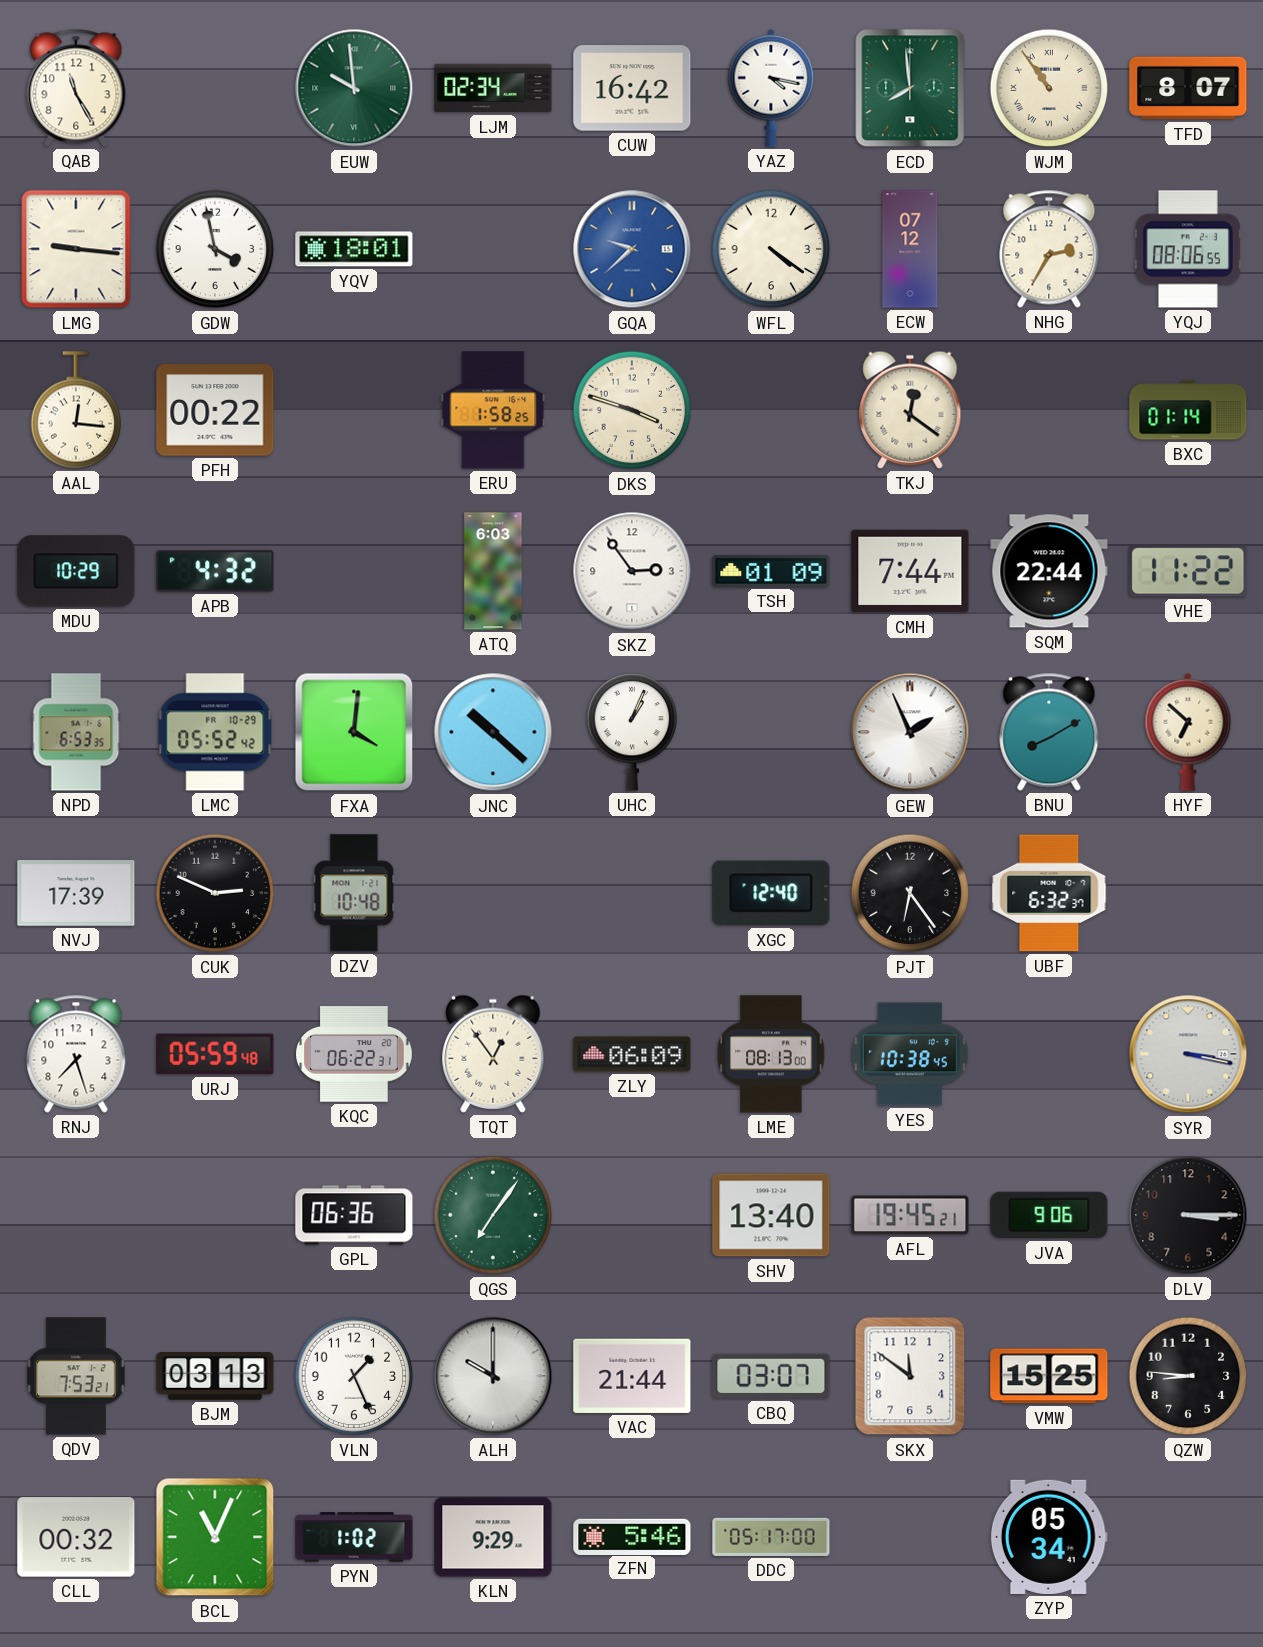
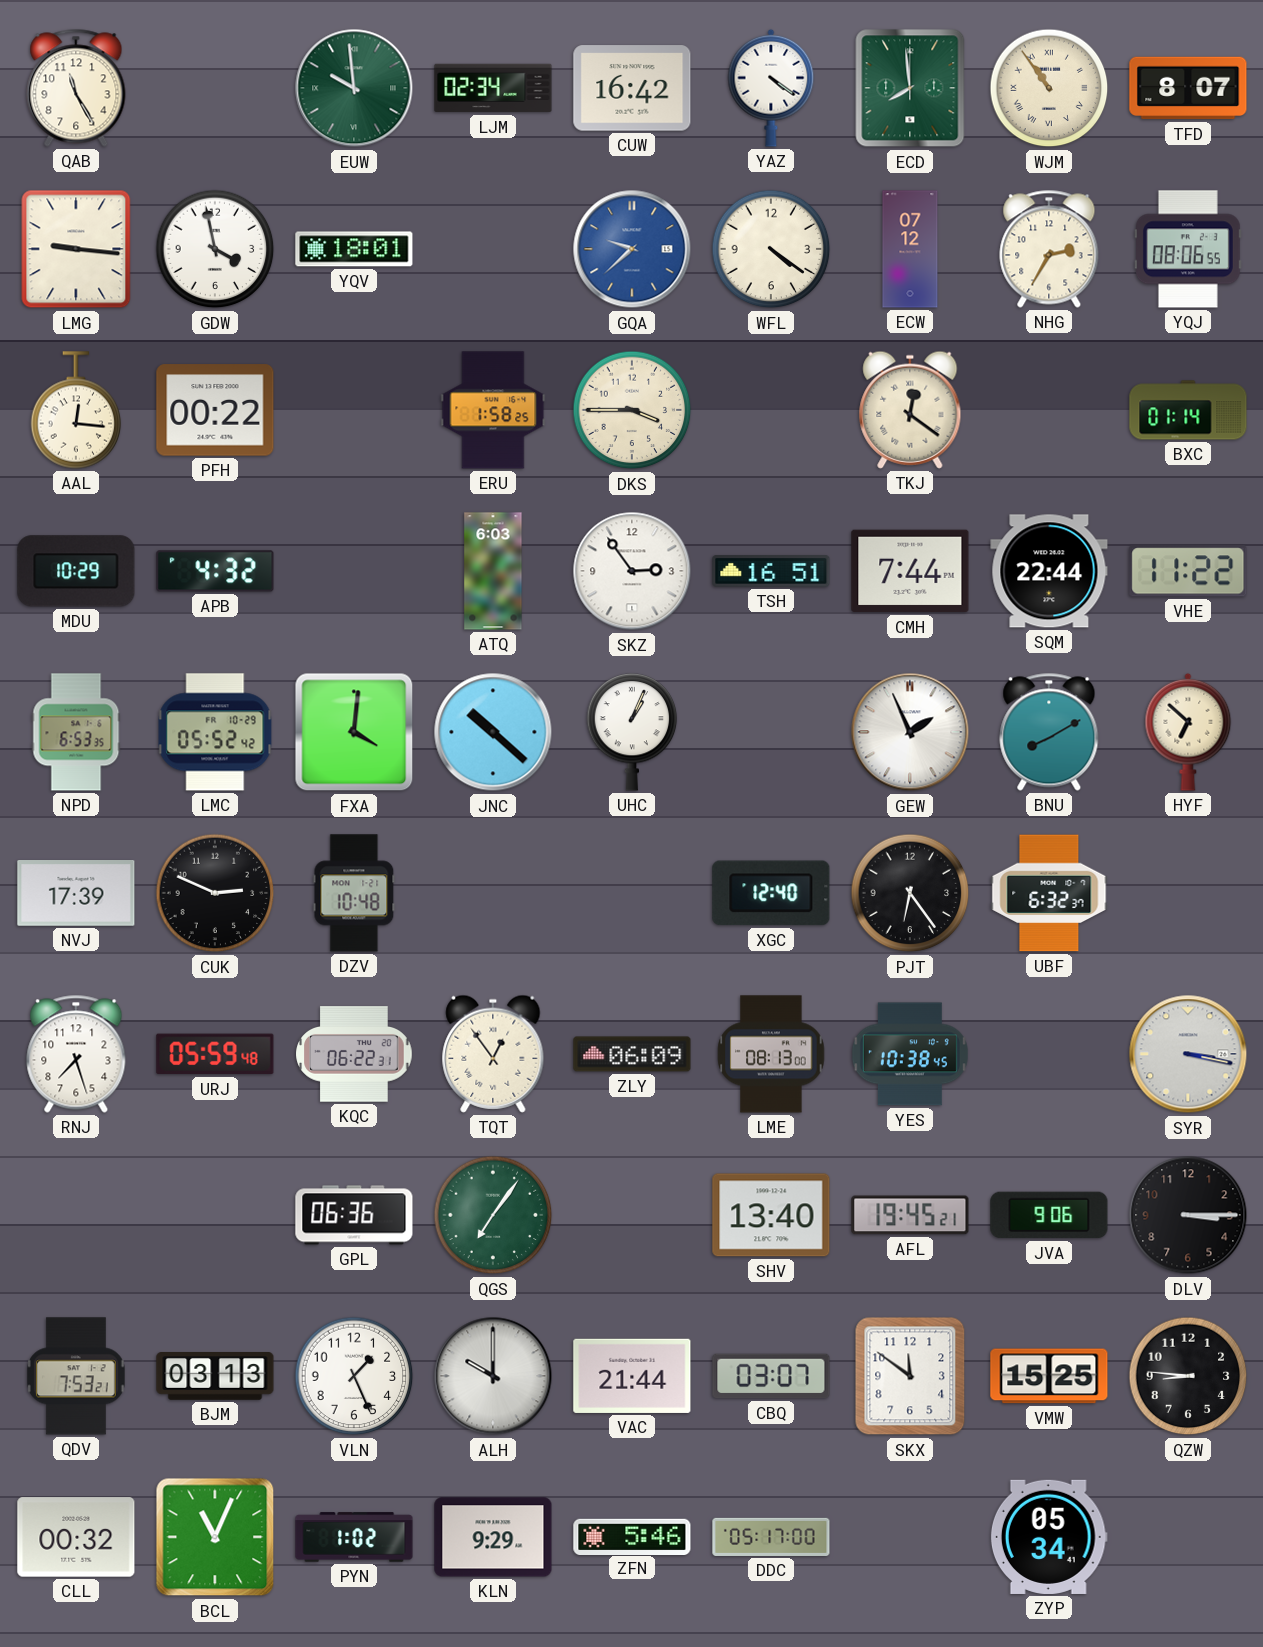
YAZ: 4:17 -> 4:21 (771, 88)
DKS: 3:48 -> 3:45 (632, 410)
TSH: 01:09 -> 16:51 (771, 571)
